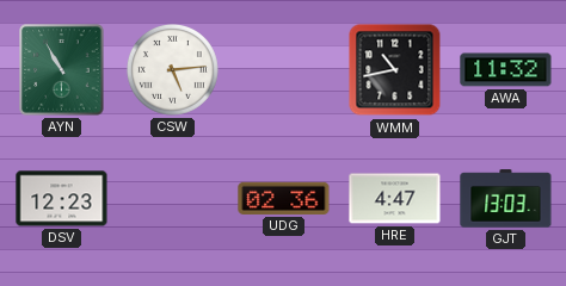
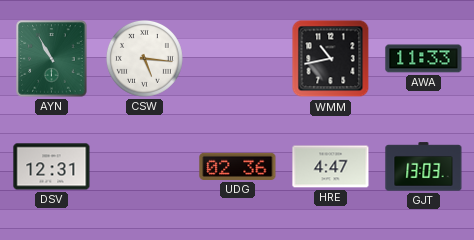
CSW: 5:14 -> 5:16 (144, 58)
AWA: 11:32 -> 11:33 (424, 59)
DSV: 12:23 -> 12:31 (52, 167)
